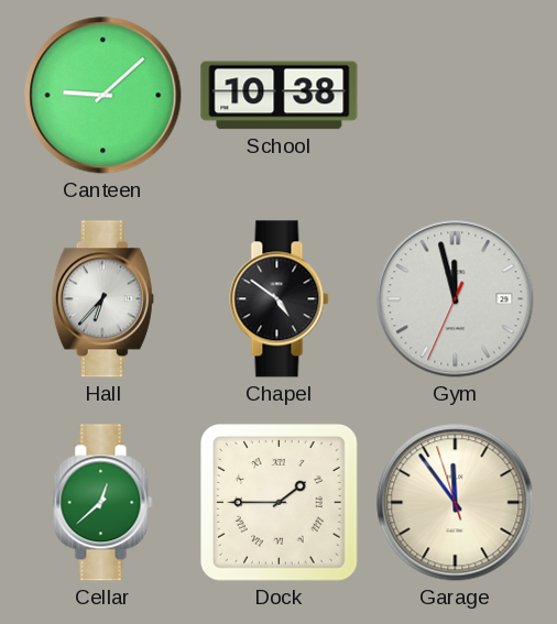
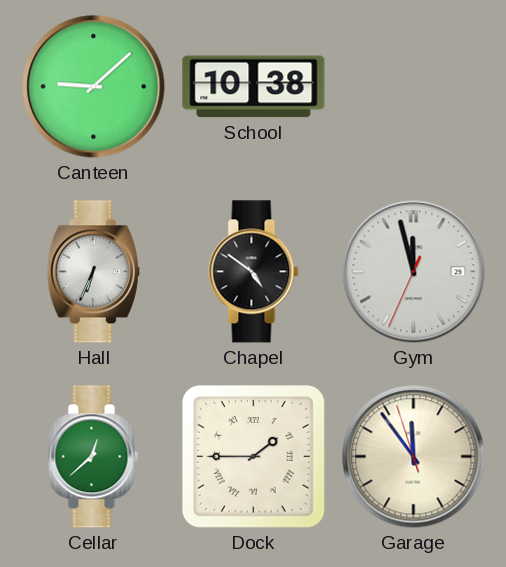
Hall: 6:37 -> 6:34 (93, 272)
